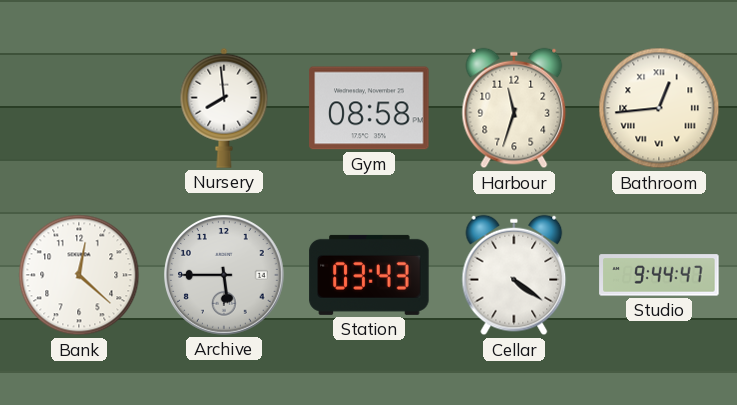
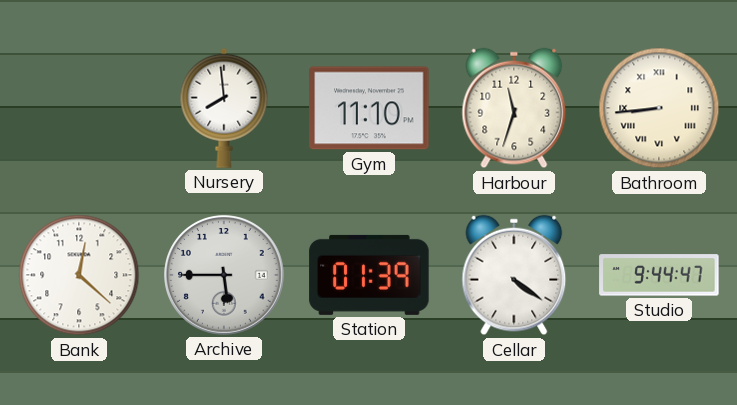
Gym: 08:58 -> 11:10 (369, 108)
Bathroom: 12:44 -> 8:44 (659, 108)
Station: 03:43 -> 01:39 (369, 275)
